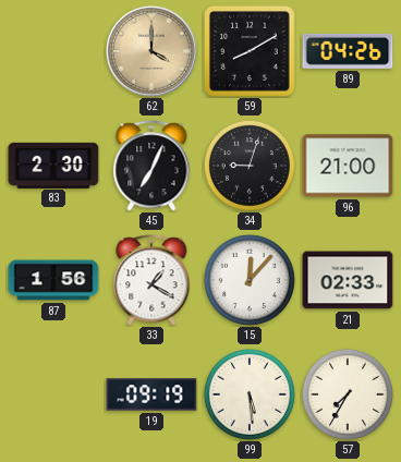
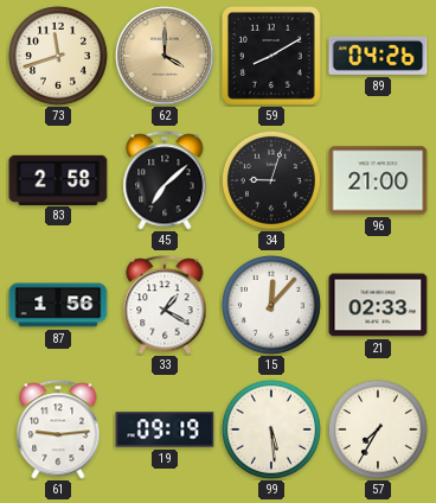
73: none -> 11:42 (58, 56)
83: 2:30 -> 2:58 (58, 179)
45: 7:04 -> 7:08 (165, 180)
61: none -> 9:14 (58, 429)
